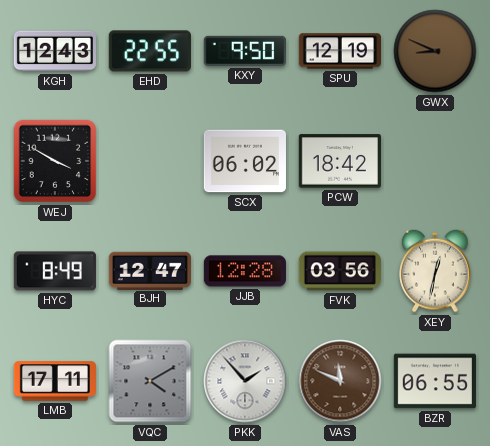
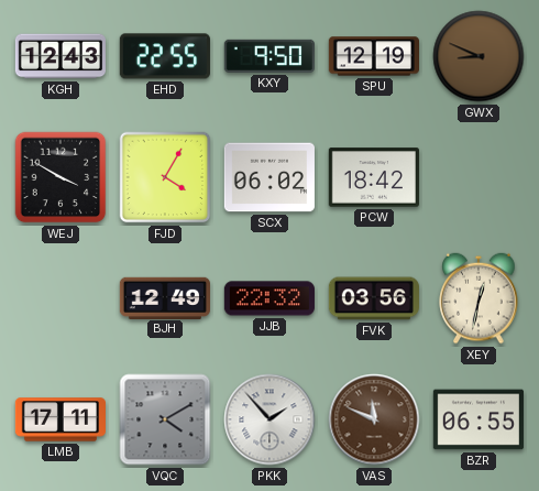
FJD: none -> 4:05 (165, 177)
HYC: 8:49 -> none (55, 271)
BJH: 12:47 -> 12:49 (164, 297)
JJB: 12:28 -> 22:32 (269, 298)
